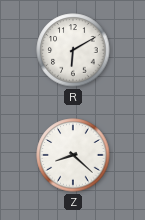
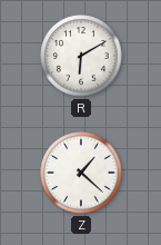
Z: 8:22 -> 1:22 (81, 173)
